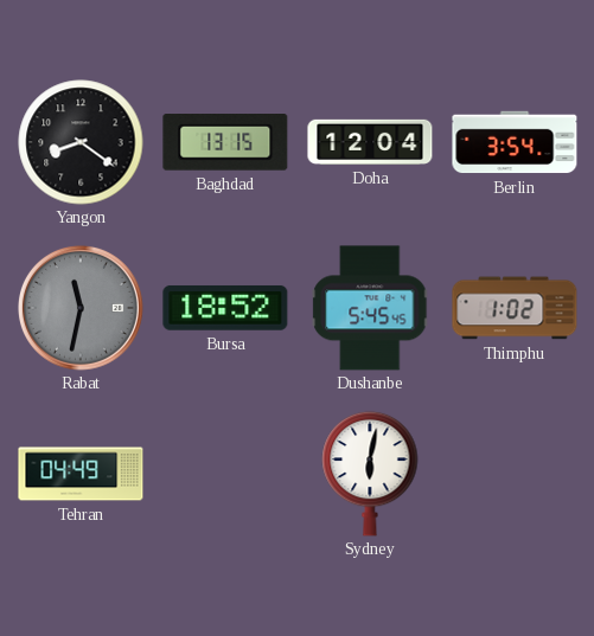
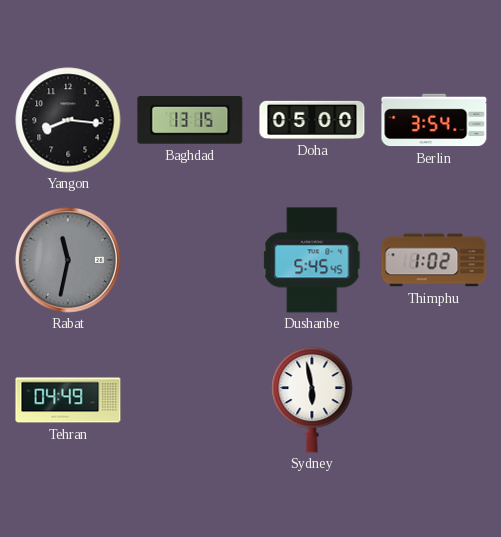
Yangon: 8:21 -> 8:16 (68, 120)
Doha: 12:04 -> 05:00 (312, 120)
Bursa: 18:52 -> none (225, 308)
Sydney: 6:02 -> 5:58 (312, 400)
